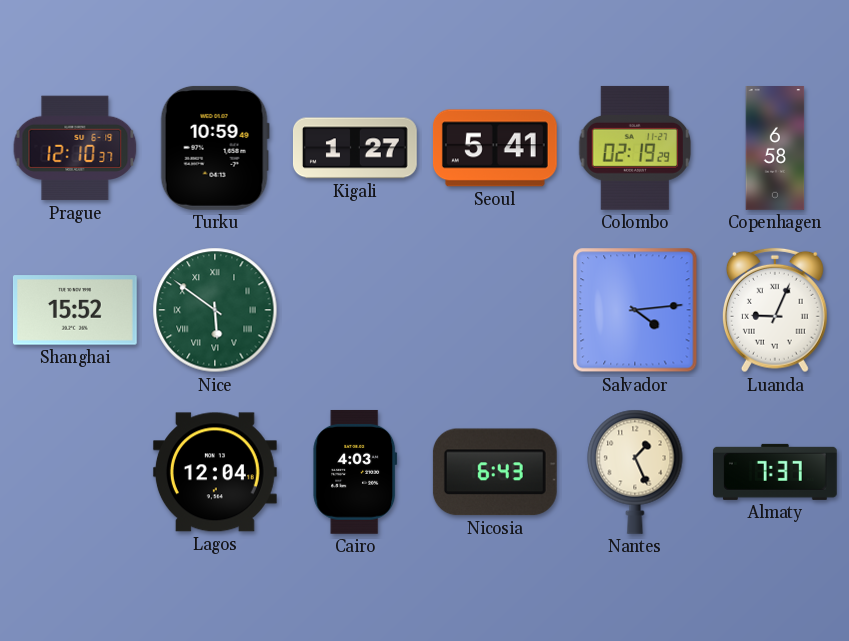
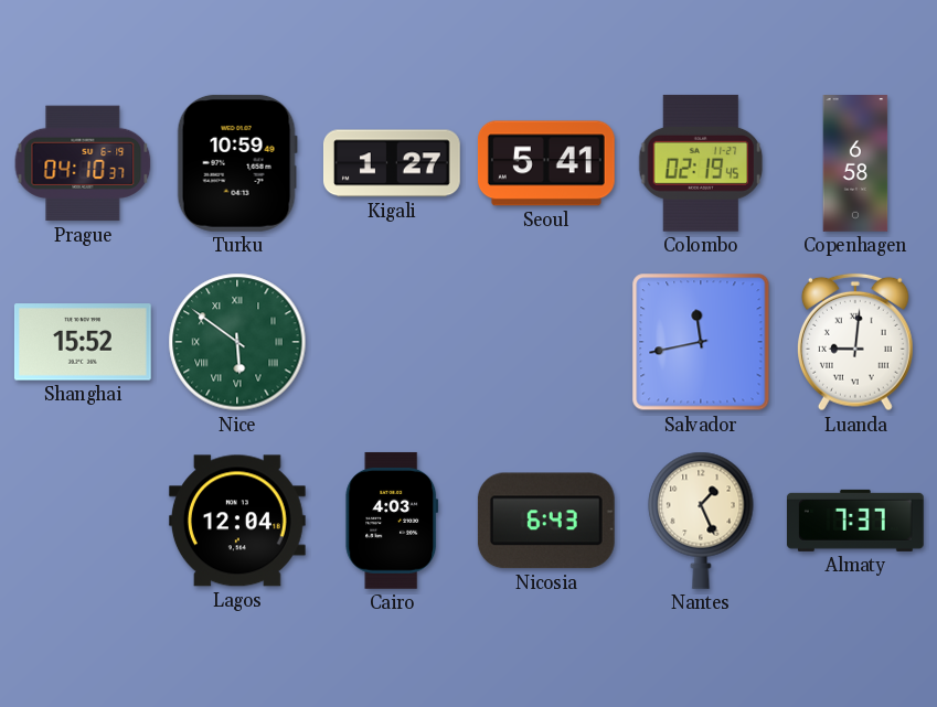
Prague: 12:10 -> 04:10 (83, 163)
Colombo: 02:19:29 -> 02:19:45 (700, 163)
Salvador: 4:14 -> 11:43 (701, 342)
Luanda: 9:04 -> 9:01 (855, 342)
